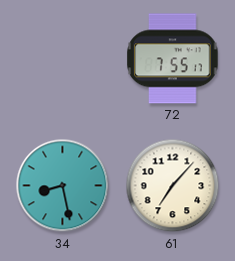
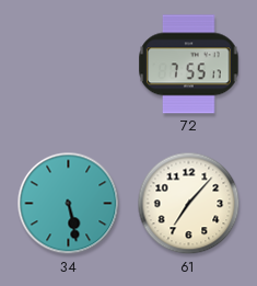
34: 8:28 -> 5:28 (69, 204)
